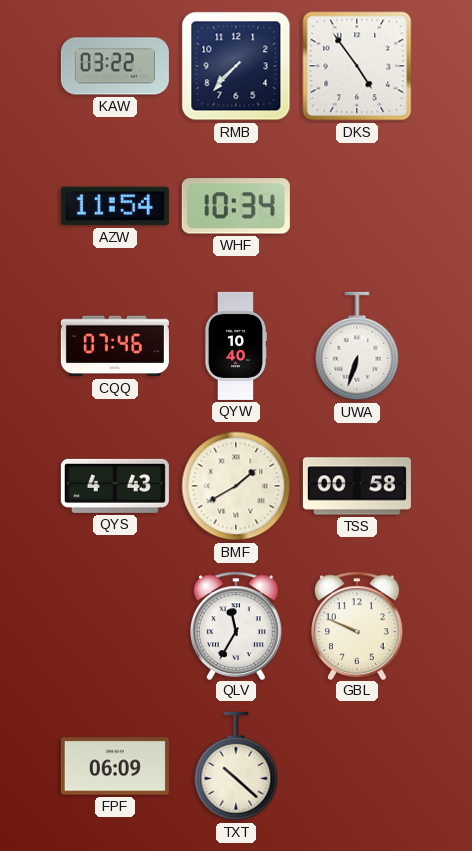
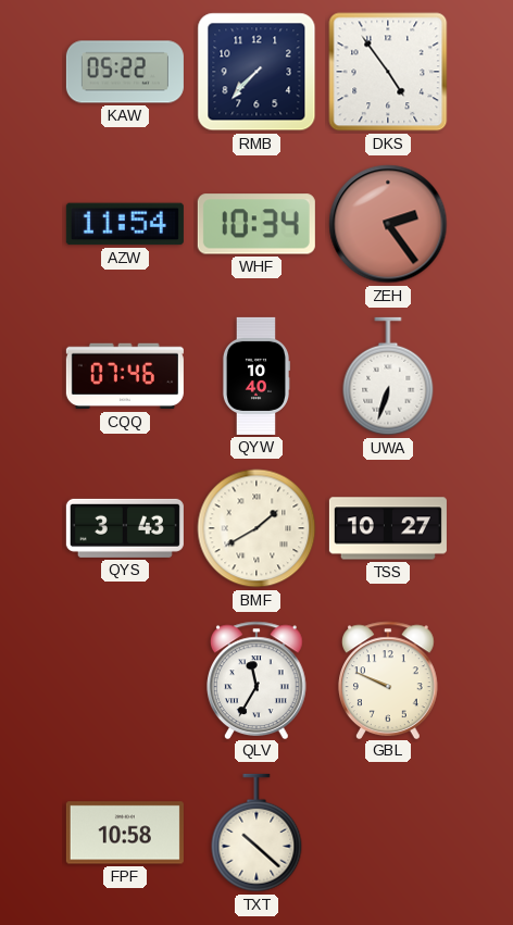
KAW: 03:22 -> 05:22 (125, 72)
ZEH: none -> 2:24 (388, 224)
QYS: 4:43 -> 3:43 (125, 528)
TSS: 00:58 -> 10:27 (388, 528)
FPF: 06:09 -> 10:58 (125, 833)
